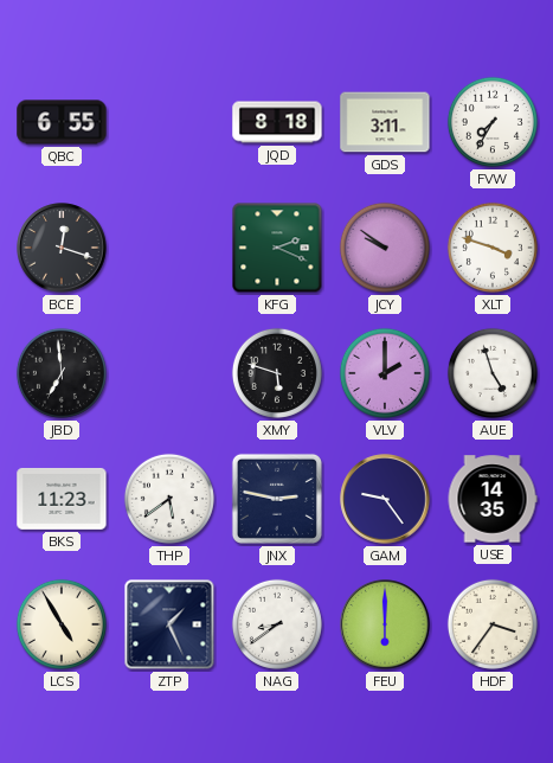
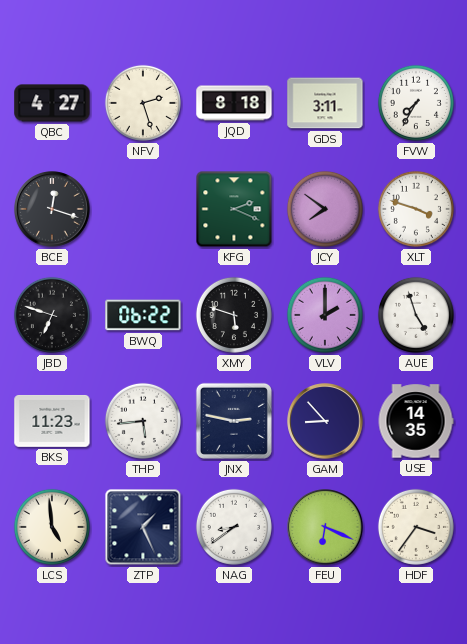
QBC: 6:55 -> 4:27 (52, 103)
NFV: none -> 2:27 (143, 103)
JCY: 9:51 -> 7:51 (325, 209)
JBD: 6:59 -> 6:48 (52, 315)
BWQ: none -> 06:22 (143, 315)
THP: 5:39 -> 5:44 (143, 421)
GAM: 9:24 -> 8:53 (325, 421)
LCS: 4:55 -> 4:59 (52, 527)
FEU: 6:00 -> 6:19 (325, 527)
